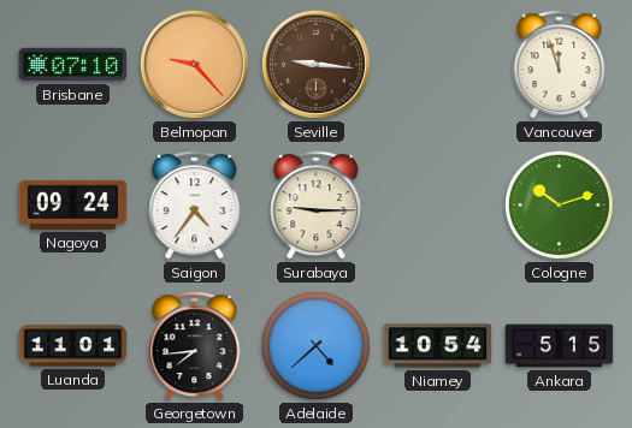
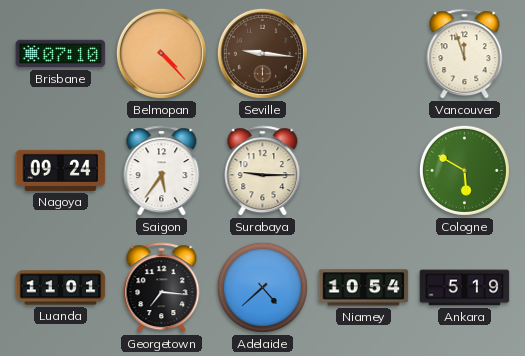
Belmopan: 9:23 -> 4:23 (161, 53)
Saigon: 4:36 -> 5:36 (162, 171)
Cologne: 10:12 -> 5:50 (464, 170)
Georgetown: 7:44 -> 7:16 (162, 288)
Ankara: 5:15 -> 5:19 (465, 288)
